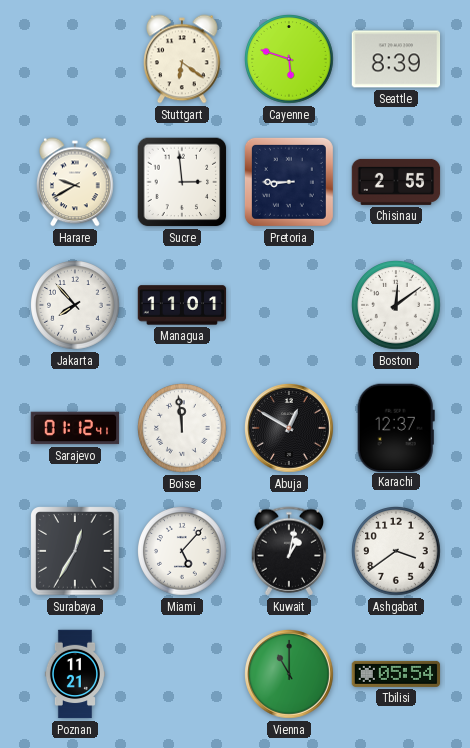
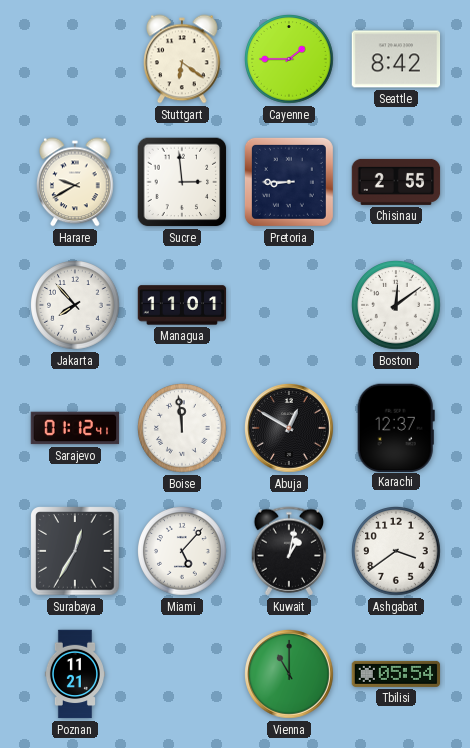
Cayenne: 5:48 -> 1:45 (290, 60)
Seattle: 8:39 -> 8:42 (396, 59)
